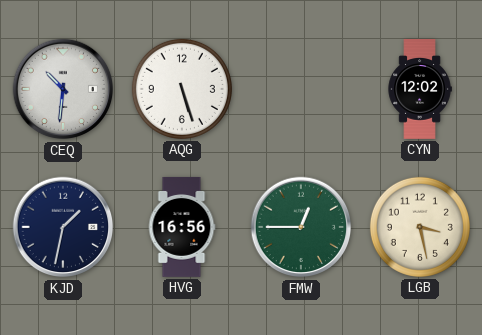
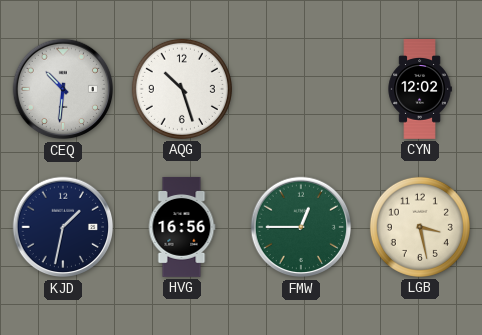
AQG: 5:27 -> 10:27 (182, 89)
